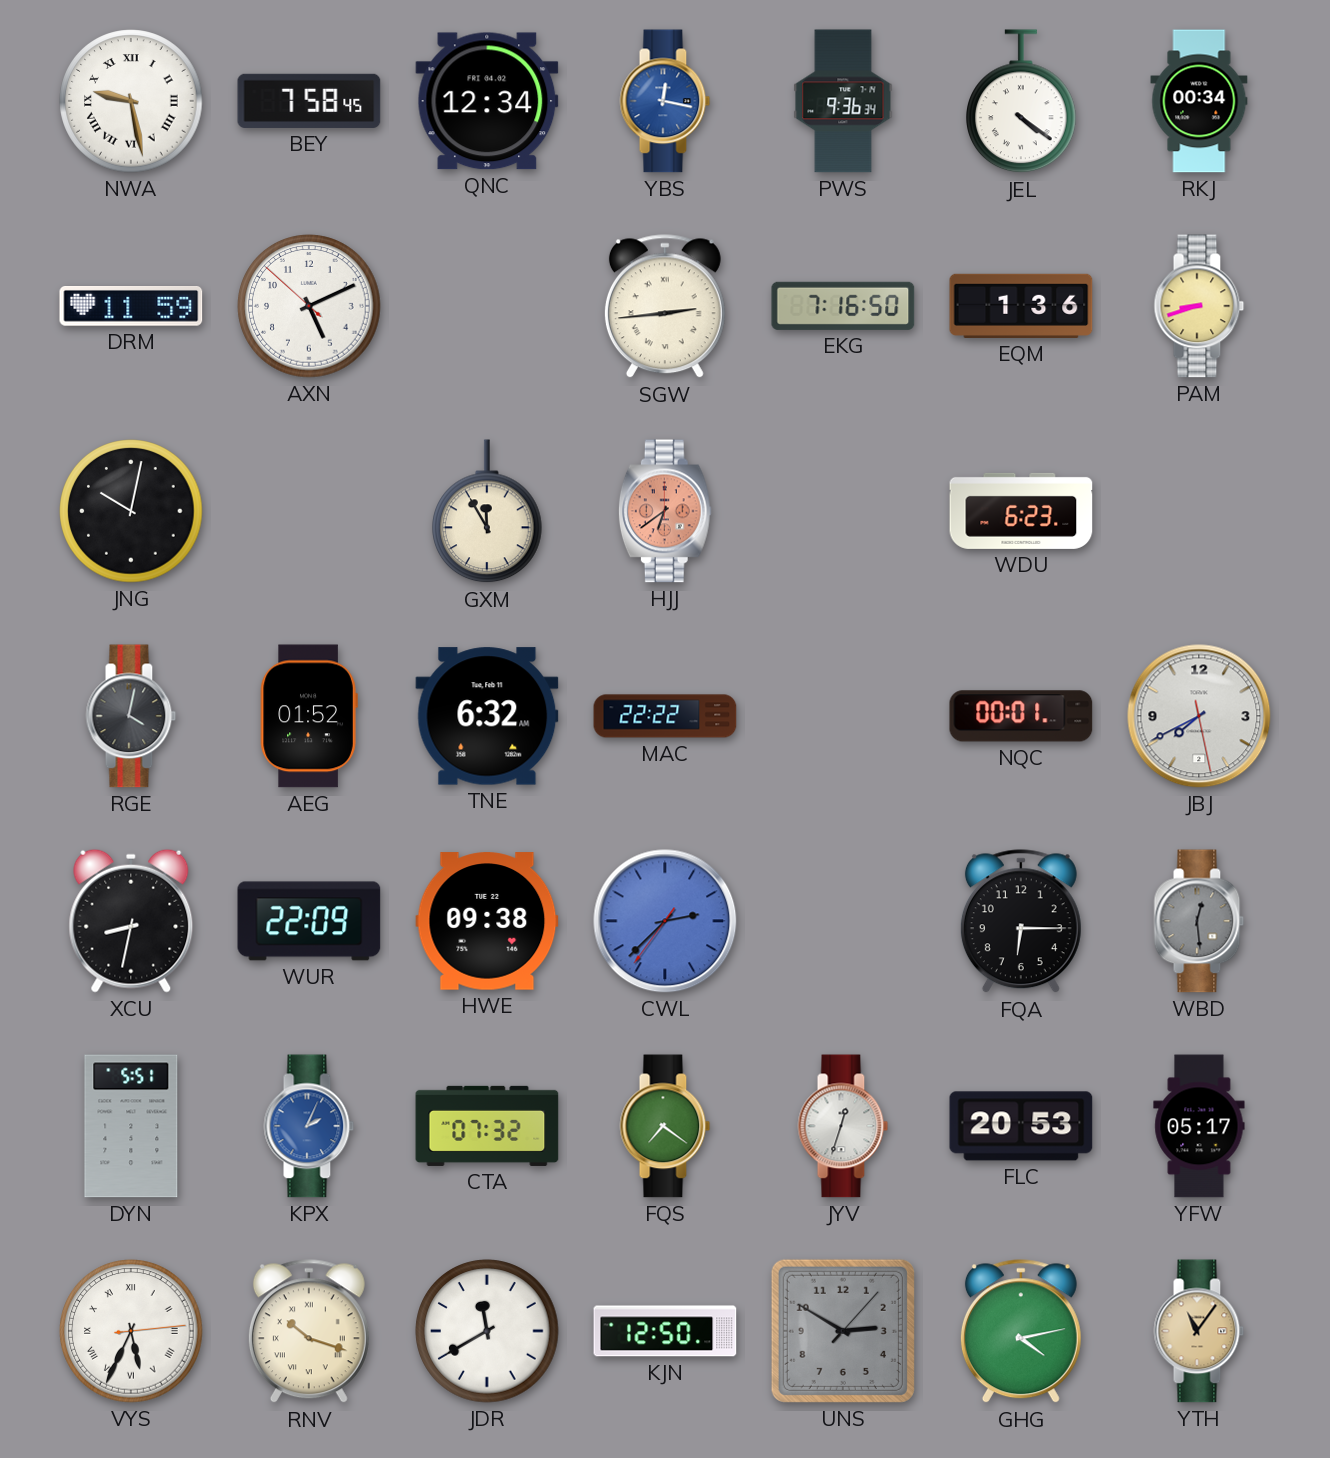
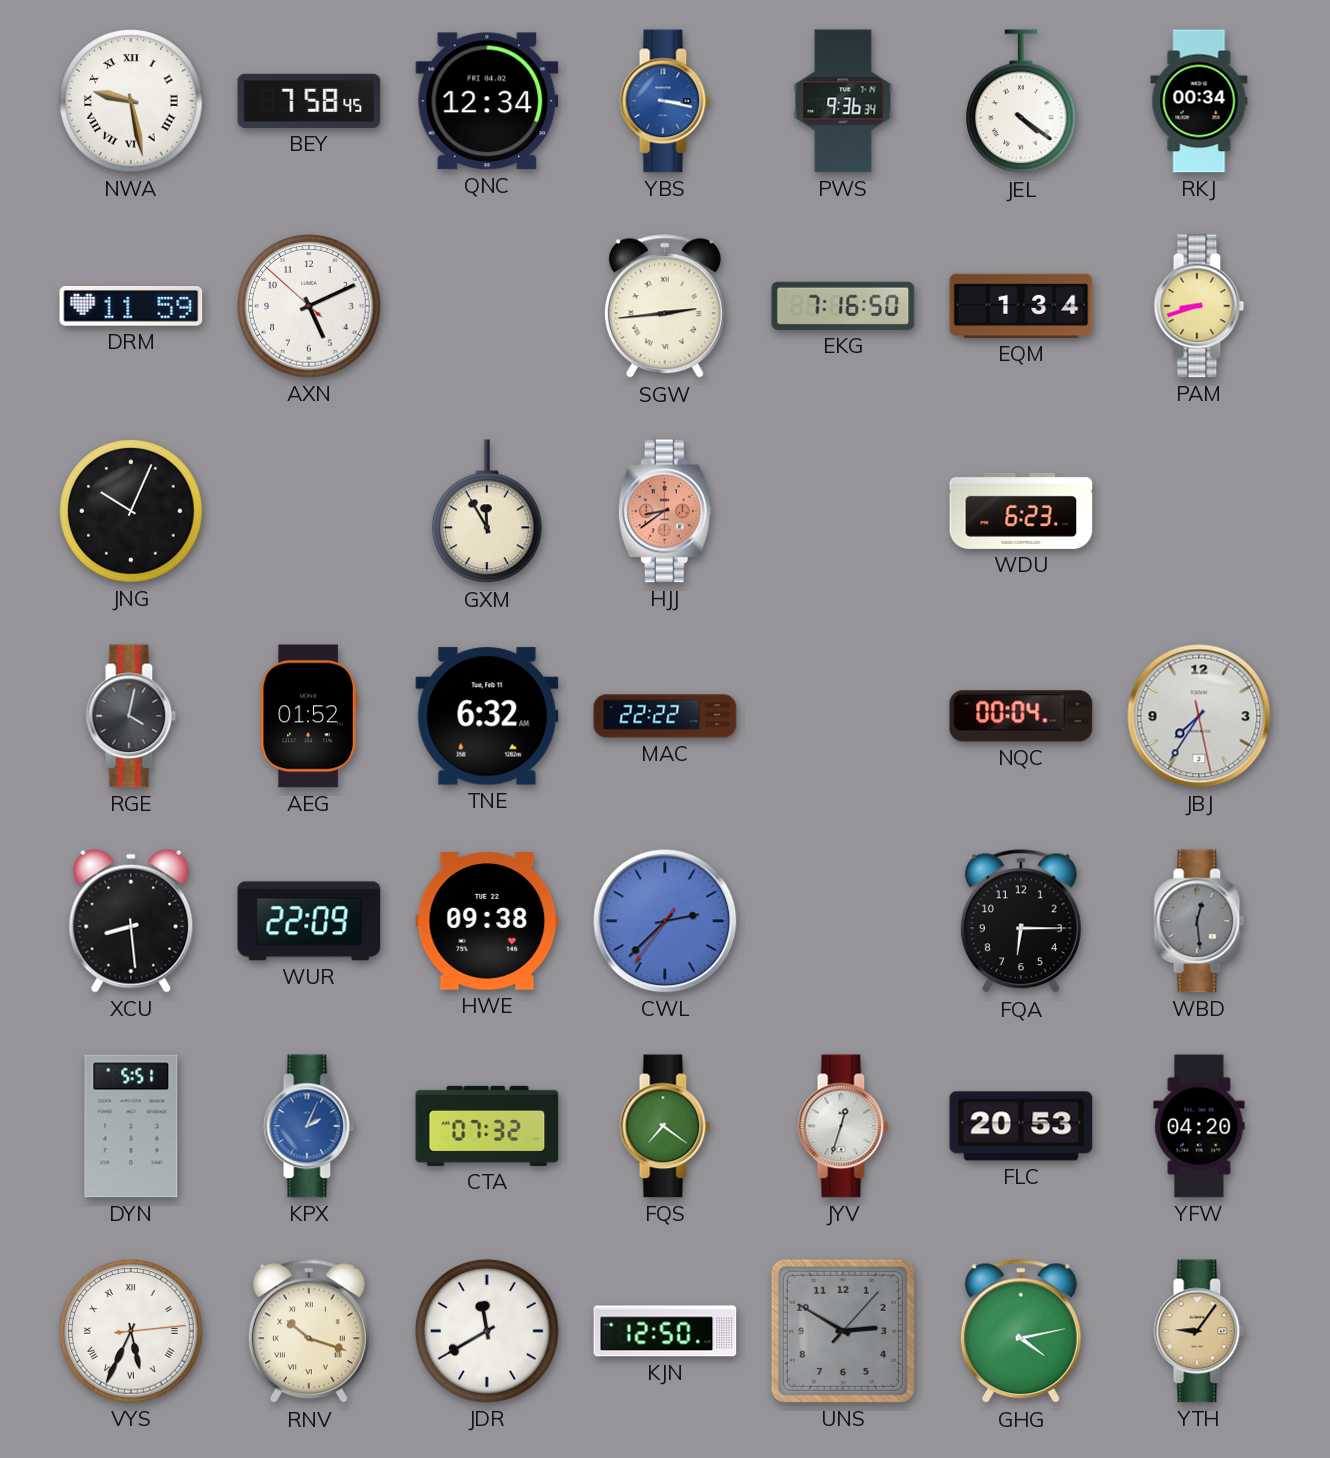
YBS: 12:17 -> 3:17 (665, 101)
EQM: 1:36 -> 1:34 (1021, 306)
JNG: 10:02 -> 10:04 (131, 511)
HJJ: 6:39 -> 8:39 (665, 511)
NQC: 00:01 -> 00:04 (1021, 716)
JBJ: 7:40 -> 7:35 (1199, 716)
XCU: 8:32 -> 8:29 (131, 921)
YFW: 05:17 -> 04:20 (1199, 1126)
YTH: 11:06 -> 9:06 (1199, 1331)
